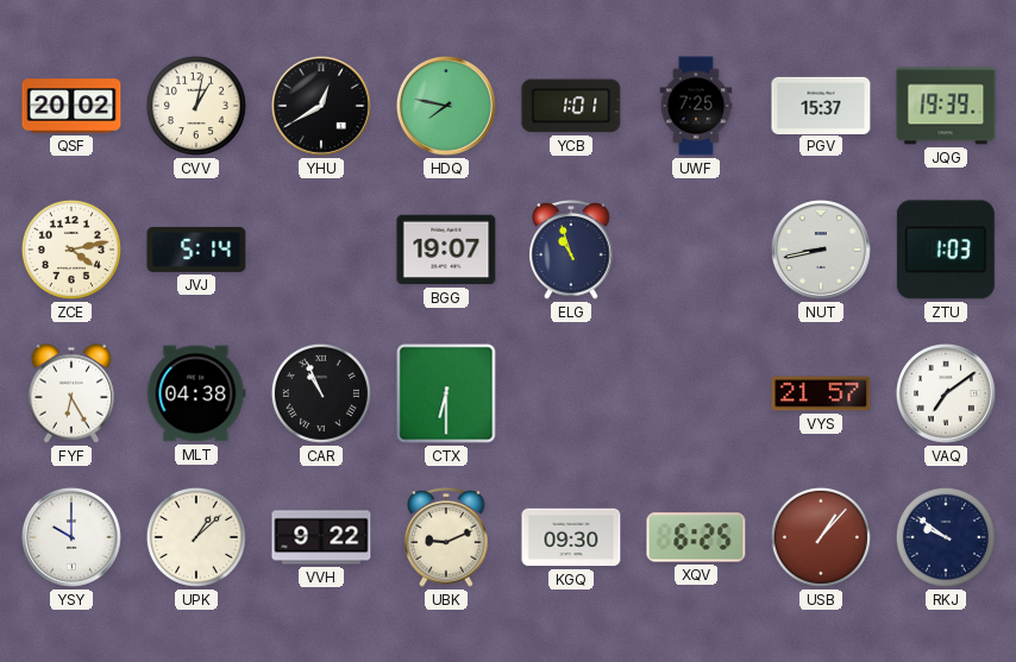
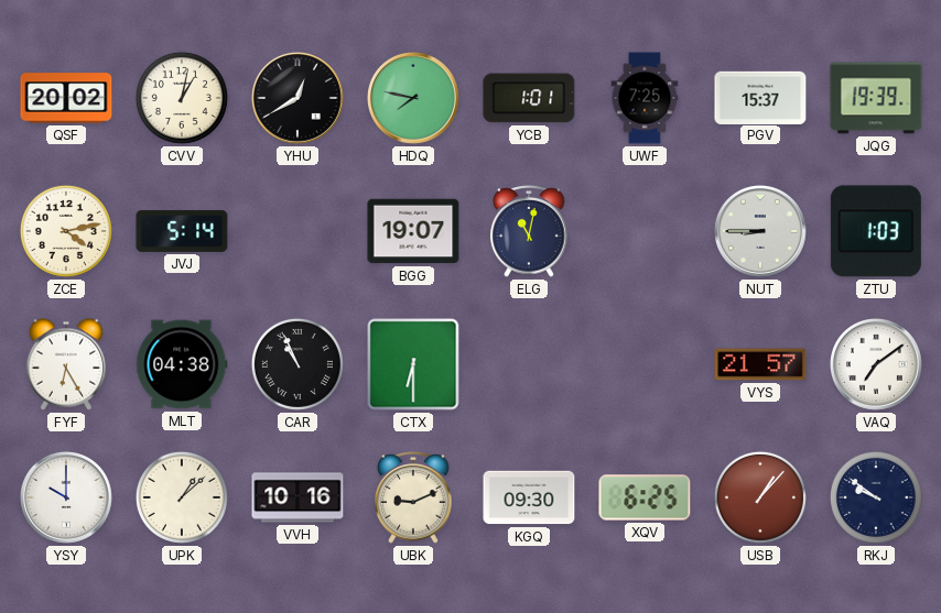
ELG: 10:57 -> 11:02 (529, 231)
NUT: 8:43 -> 8:45 (760, 231)
VVH: 9:22 -> 10:16 (298, 497)
